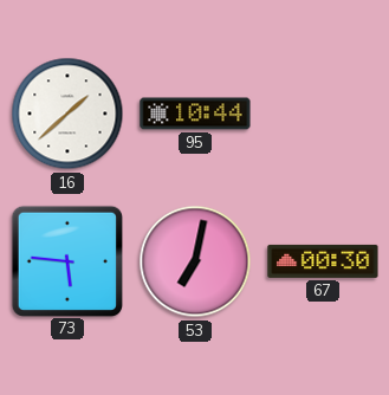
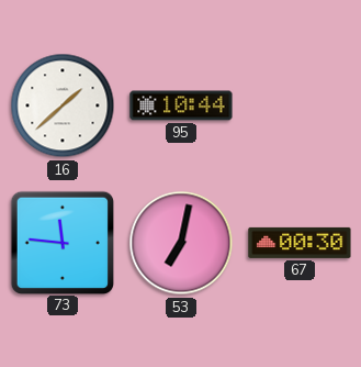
73: 5:46 -> 11:46 (61, 242)
